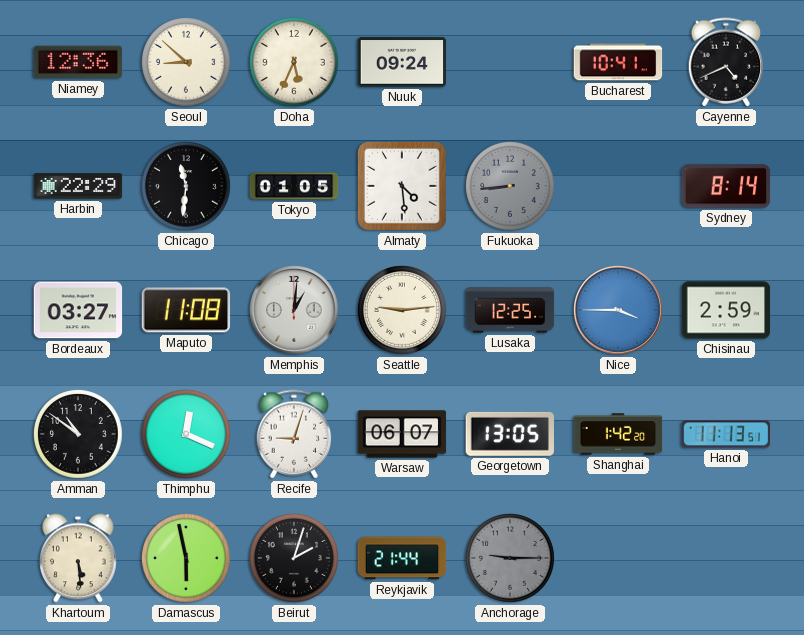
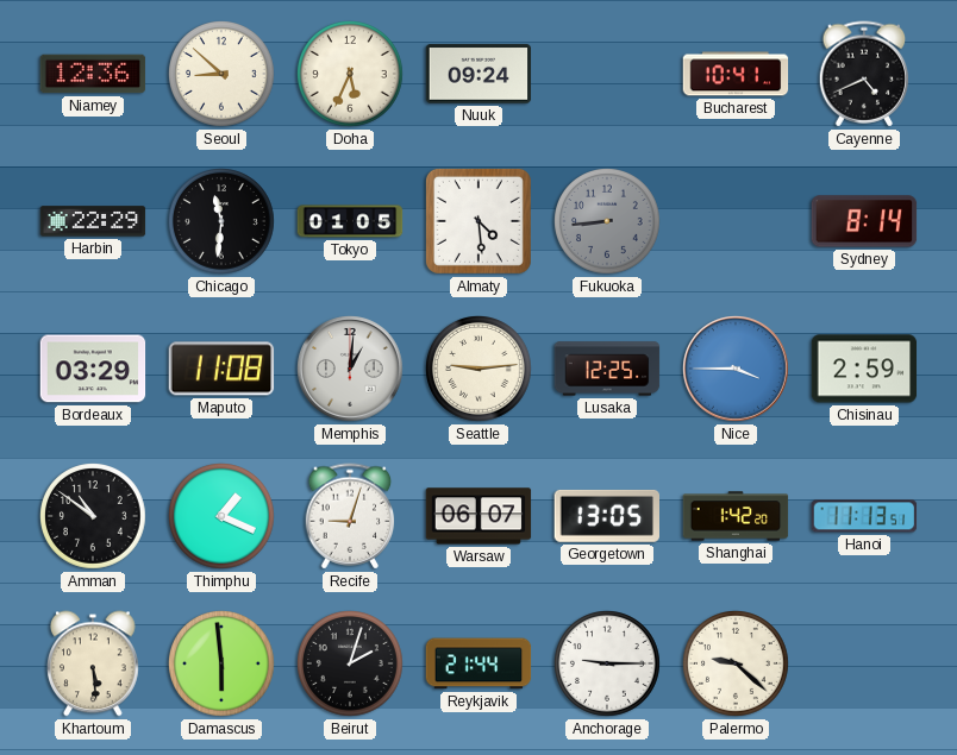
Bordeaux: 03:27 -> 03:29 (93, 369)
Thimphu: 12:19 -> 1:19 (223, 517)
Damascus: 5:58 -> 5:59 (223, 665)
Anchorage dial: grey -> white (608, 665)
Palermo: none -> 9:22 (737, 665)
